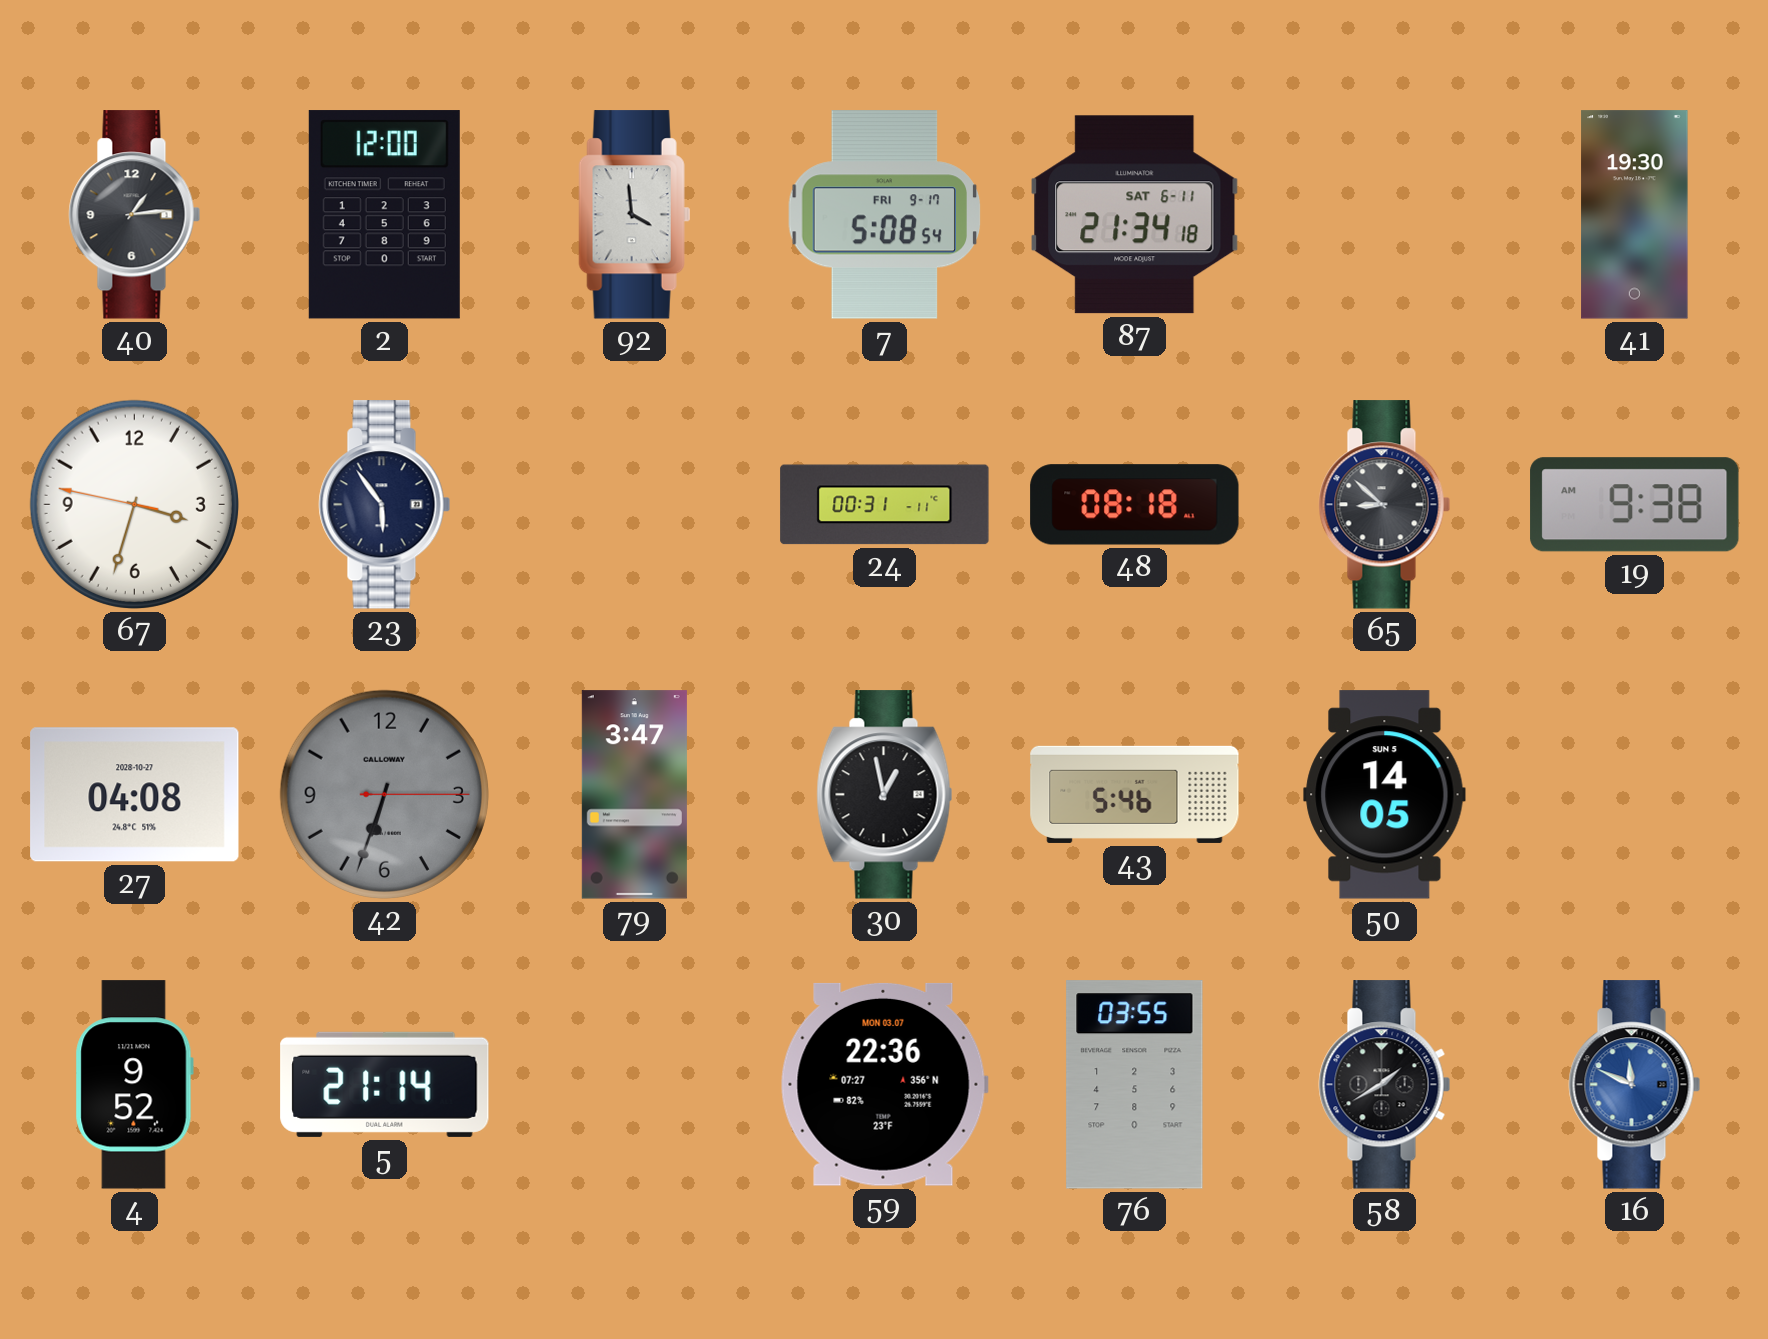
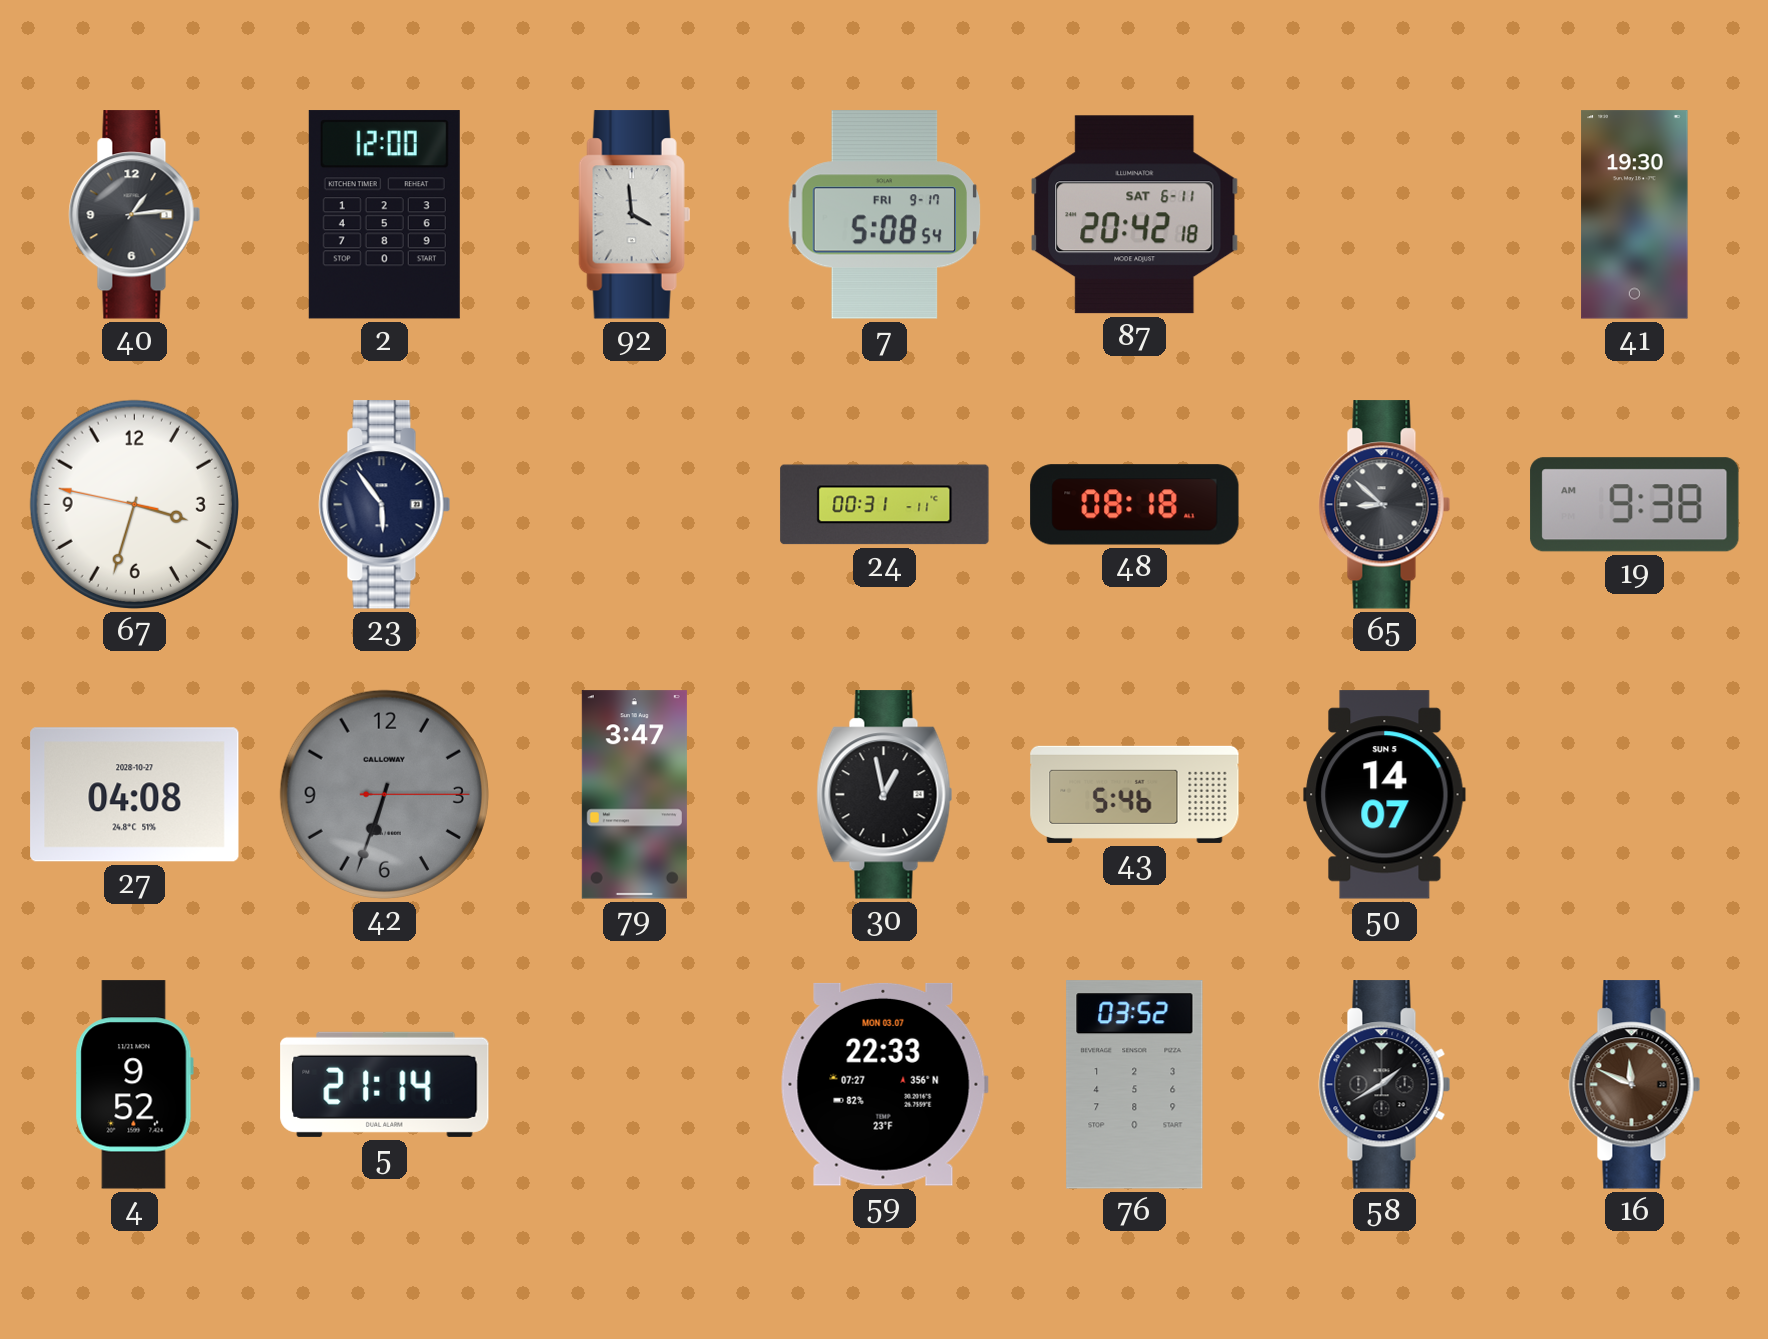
87: 21:34 -> 20:42 (1135, 215)
50: 14:05 -> 14:07 (1385, 795)
59: 22:36 -> 22:33 (884, 1084)
76: 03:55 -> 03:52 (1135, 1085)
16 dial: blue -> brown (1635, 1085)
